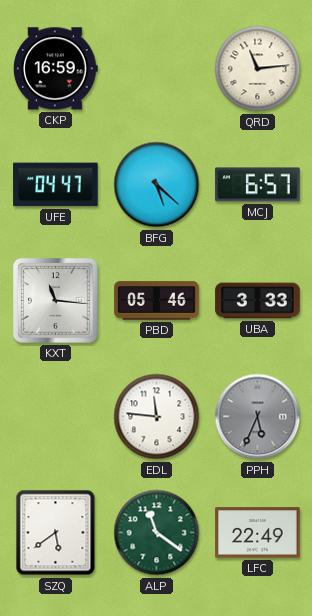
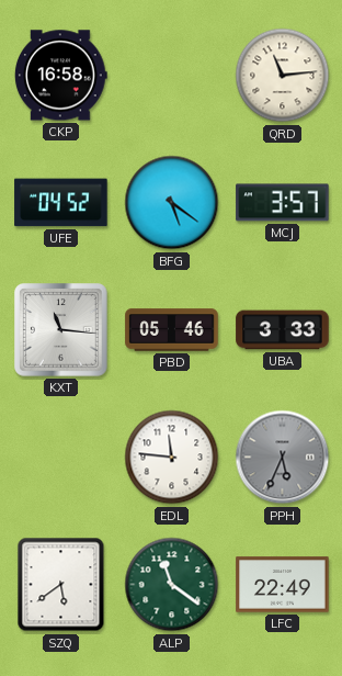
CKP: 16:59 -> 16:58 (61, 76)
UFE: 04:47 -> 04:52 (61, 203)
BFG: 5:22 -> 5:21 (172, 203)
MCJ: 6:57 -> 3:57 (283, 203)
